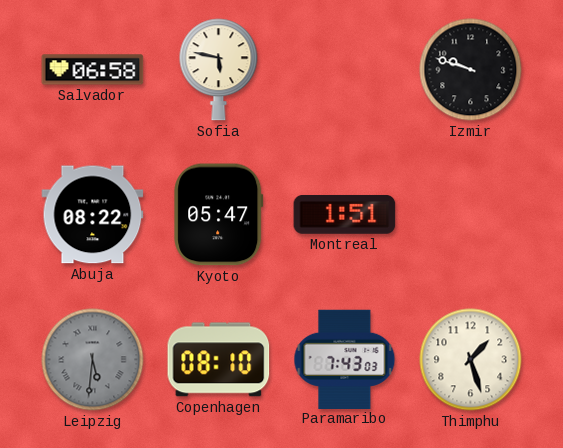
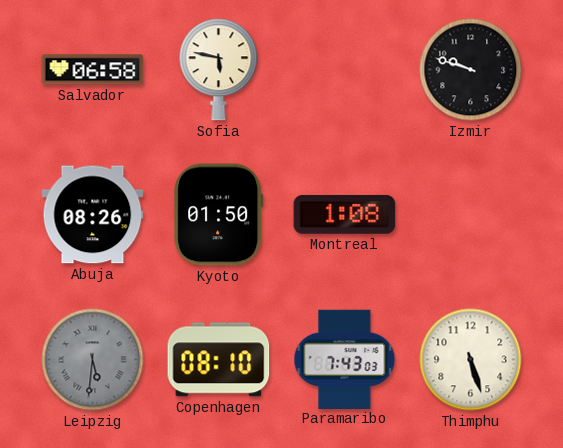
Abuja: 08:22 -> 08:26 (93, 215)
Kyoto: 05:47 -> 01:50 (219, 215)
Montreal: 1:51 -> 1:08 (345, 215)
Thimphu: 1:27 -> 5:27 (471, 360)
